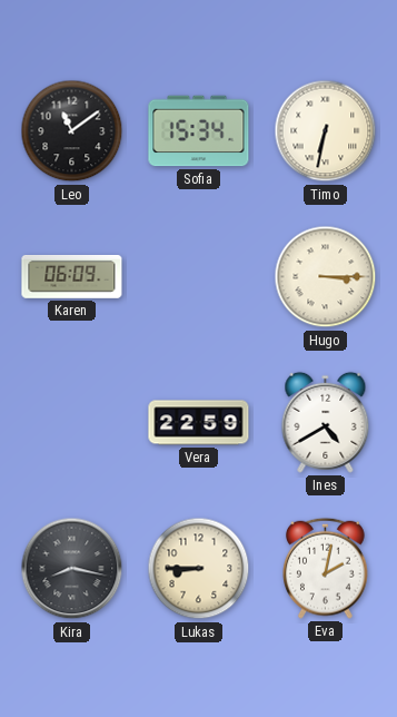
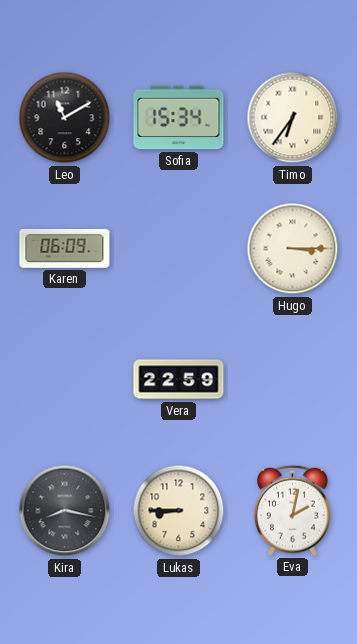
Leo: 11:09 -> 11:10 (65, 118)
Timo: 6:32 -> 6:36 (293, 118)
Ines: 4:40 -> none (326, 422)
